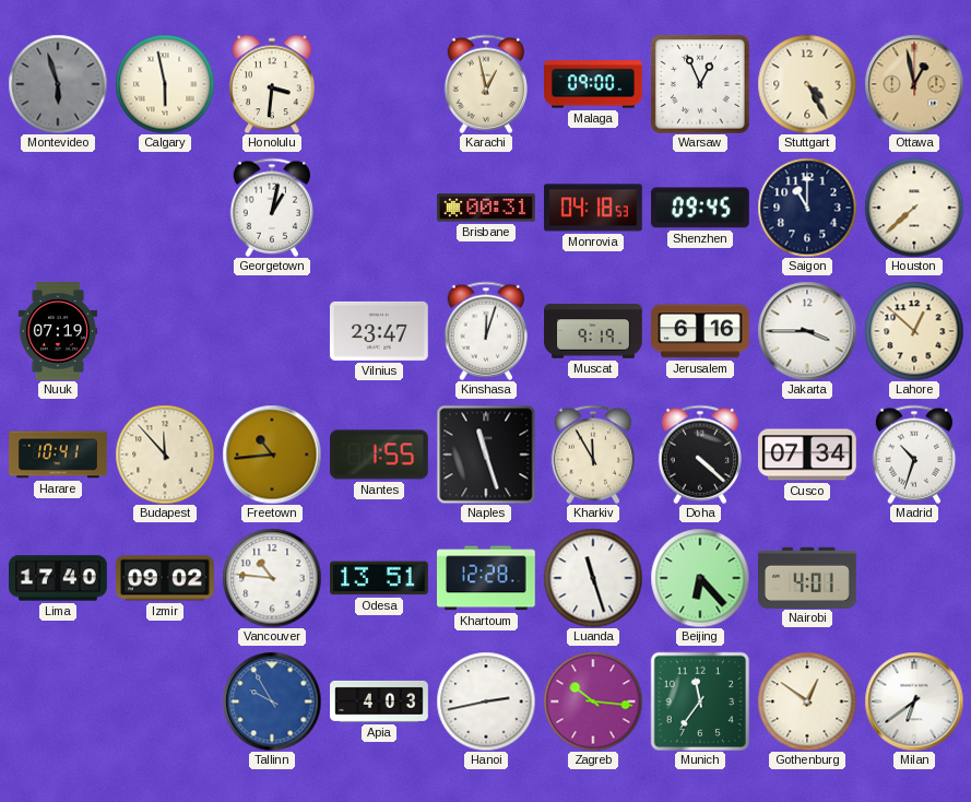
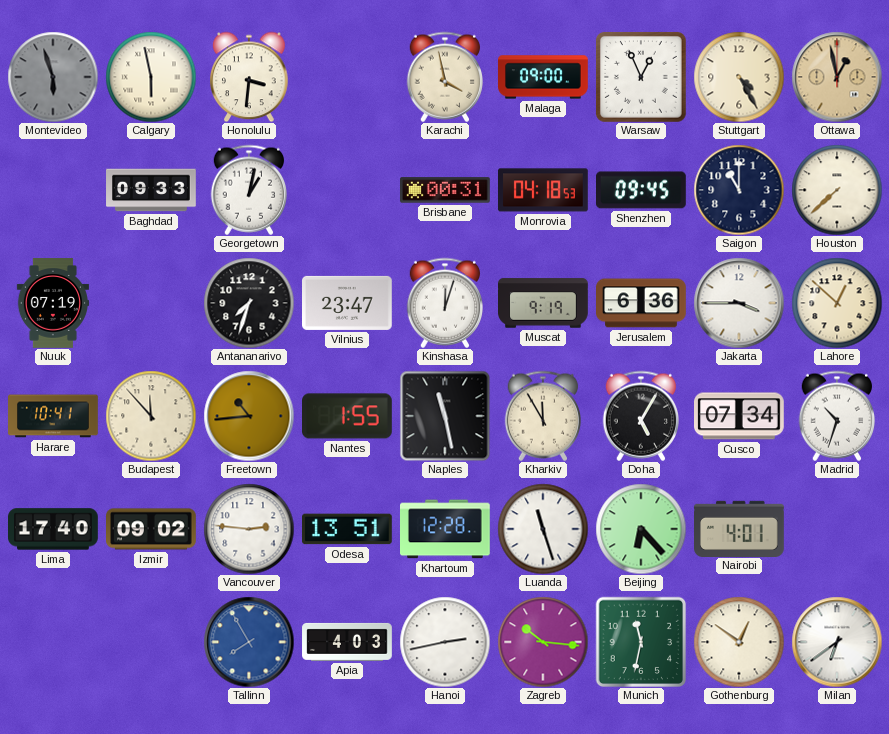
Karachi: 12:58 -> 3:58 (444, 77)
Baghdad: none -> 09:33 (151, 190)
Antananarivo: none -> 7:33 (249, 303)
Jerusalem: 6:16 -> 6:36 (642, 303)
Naples: 11:27 -> 11:28 (445, 416)
Doha: 4:22 -> 5:05 (640, 416)
Vancouver: 10:46 -> 2:46 (249, 529)
Tallinn: 9:55 -> 7:55 (249, 642)
Munich: 11:36 -> 11:32 (641, 641)
